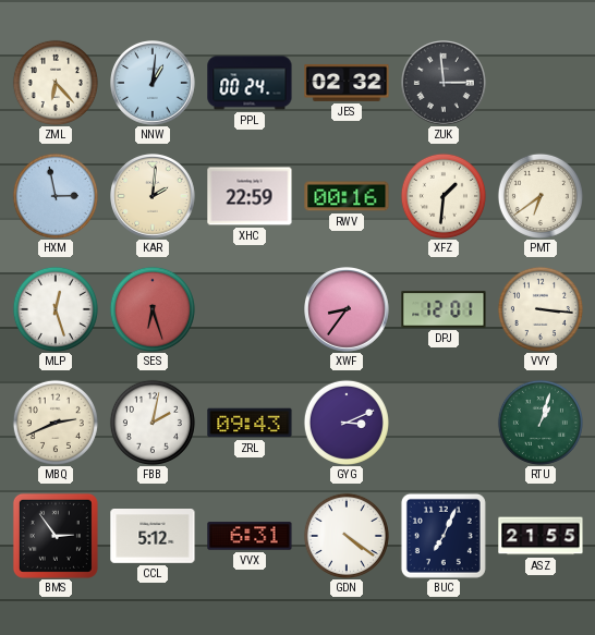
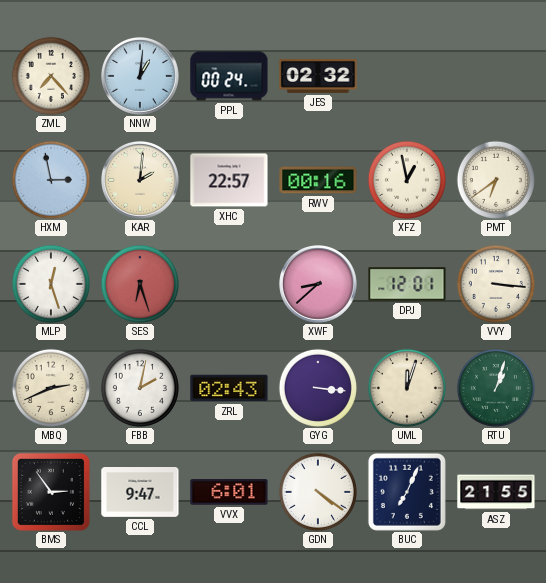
ZML: 6:23 -> 7:23 (51, 76)
ZUK: 2:59 -> none (445, 84)
XHC: 22:59 -> 22:57 (229, 180)
XFZ: 1:31 -> 12:58 (407, 180)
XWF: 8:36 -> 8:38 (319, 285)
ZRL: 09:43 -> 02:43 (229, 388)
GYG: 3:11 -> 3:16 (318, 388)
UML: none -> 12:03 (407, 388)
CCL: 5:12 -> 9:47 (140, 493)
VVX: 6:31 -> 6:01 (229, 492)
